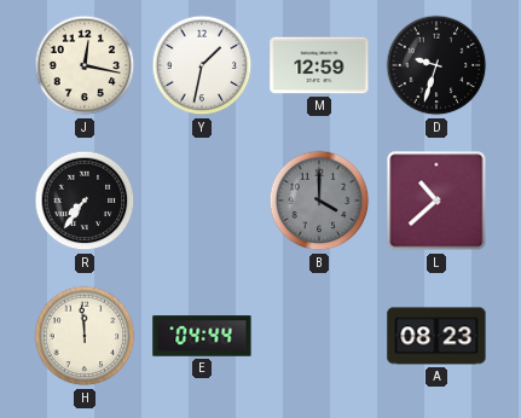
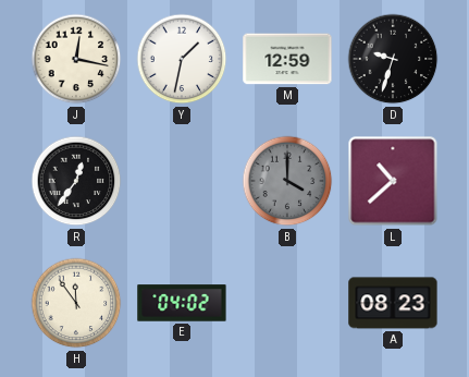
R: 7:36 -> 12:36 (76, 181)
H: 11:59 -> 11:54 (76, 303)
E: 04:44 -> 04:02 (182, 303)
